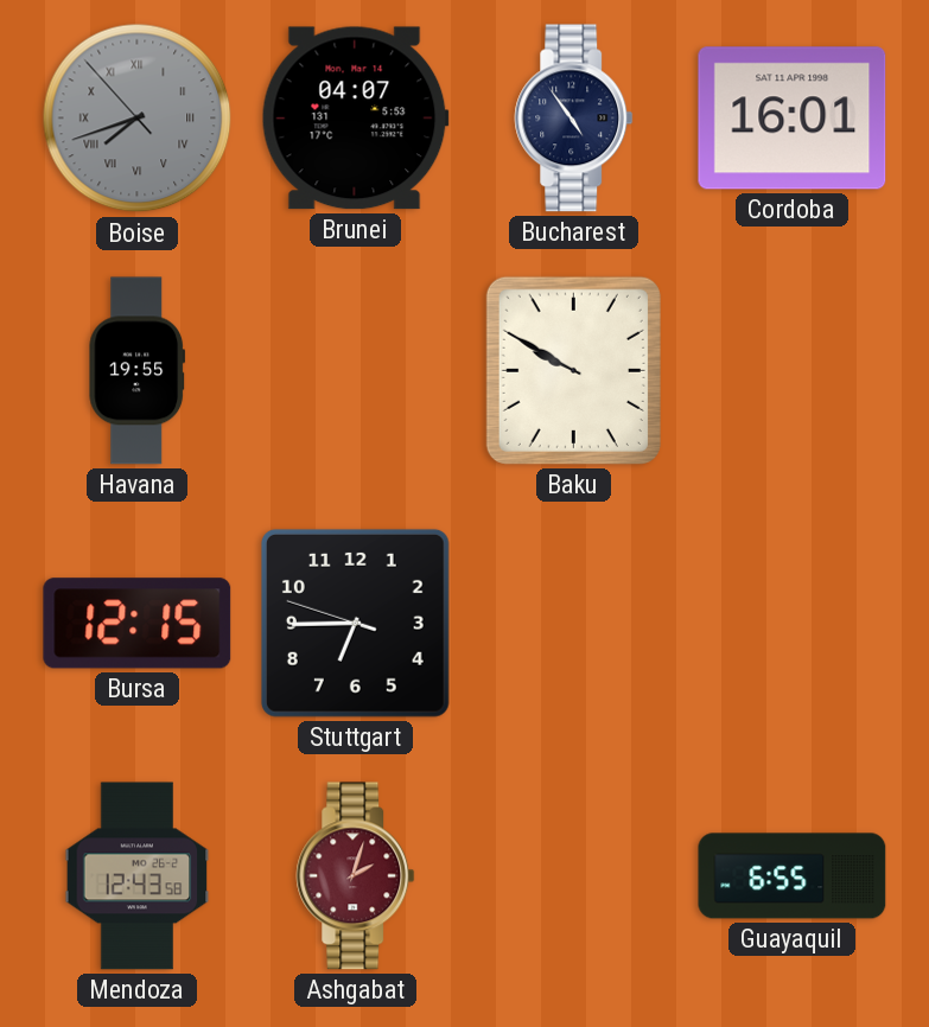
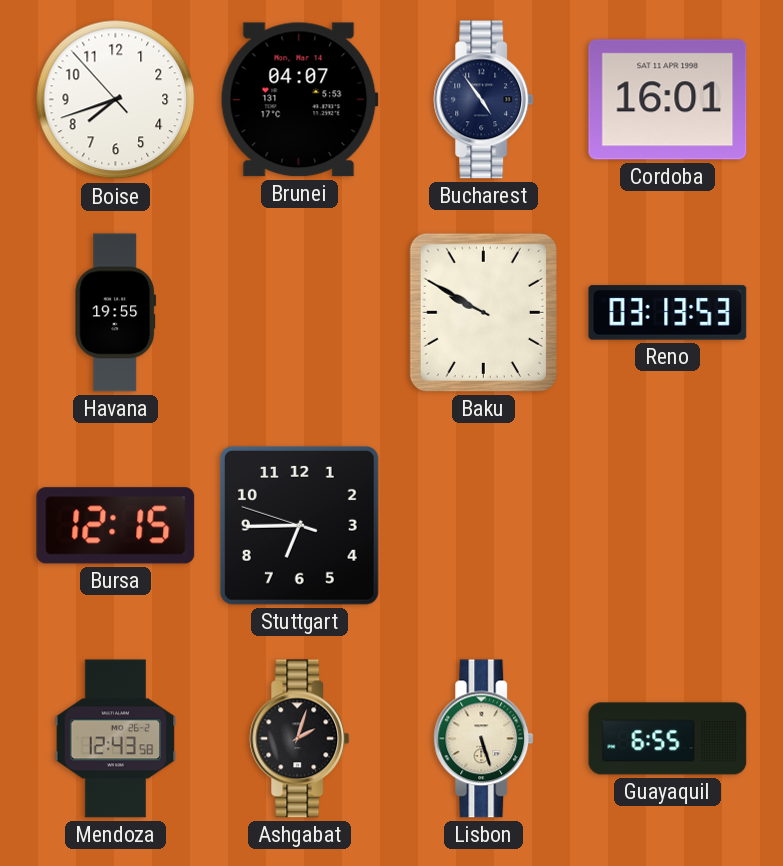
Boise dial: grey -> white (116, 100)
Boise numerals: Roman -> Arabic (116, 100)
Reno: none -> 03:13 (668, 313)
Ashgabat dial: burgundy -> black (300, 739)
Lisbon: none -> 5:27 (484, 739)
